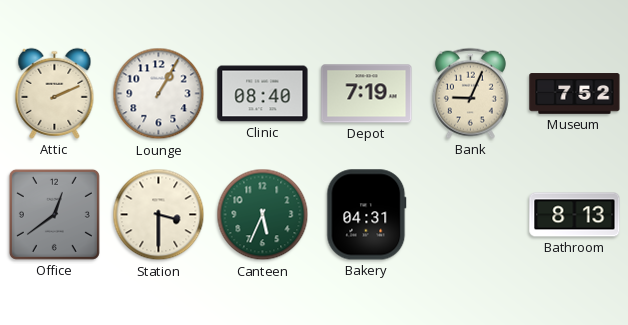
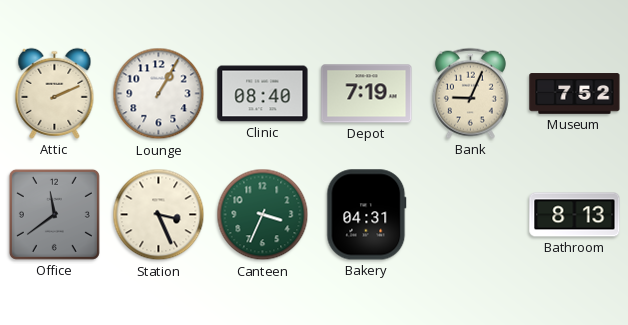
Office: 12:39 -> 11:39 (54, 214)
Station: 3:30 -> 3:26 (159, 215)
Canteen: 5:34 -> 3:34 (263, 215)
